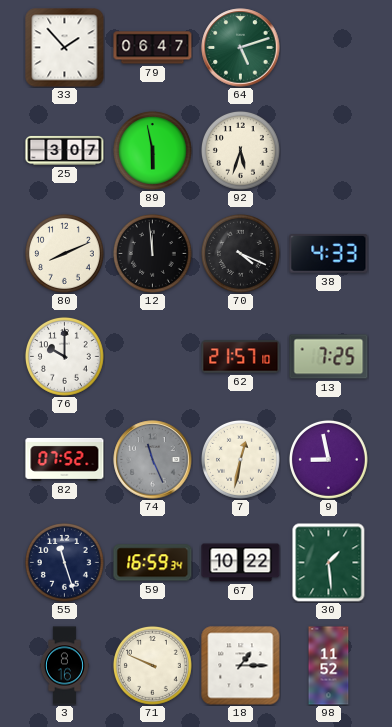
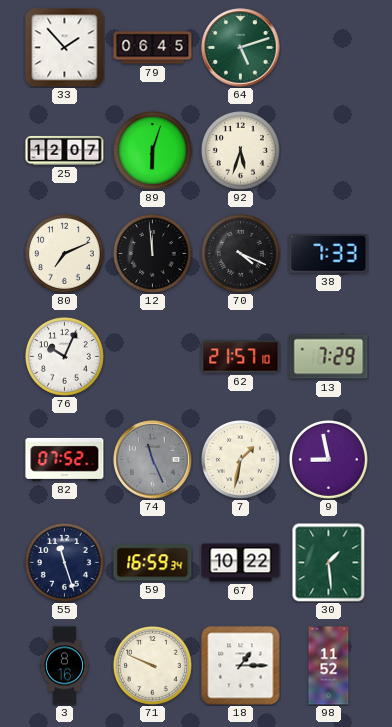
79: 06:47 -> 06:45 (153, 48)
25: 3:07 -> 12:07 (65, 150)
89: 5:58 -> 6:03 (152, 150)
80: 8:11 -> 7:11 (64, 253)
38: 4:33 -> 7:33 (329, 254)
76: 10:00 -> 10:04 (64, 356)
13: 7:25 -> 7:29 (329, 357)
7: 12:32 -> 1:32 (240, 459)
